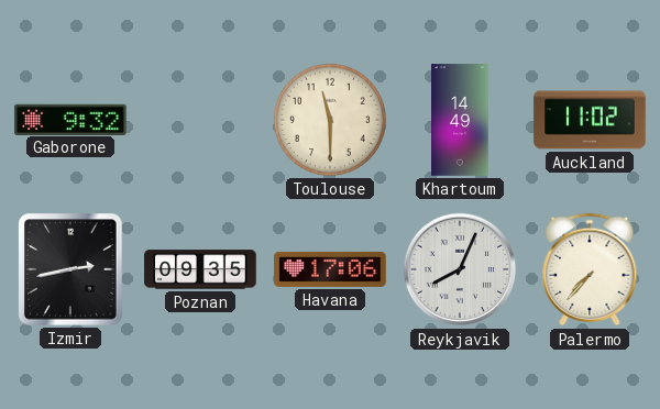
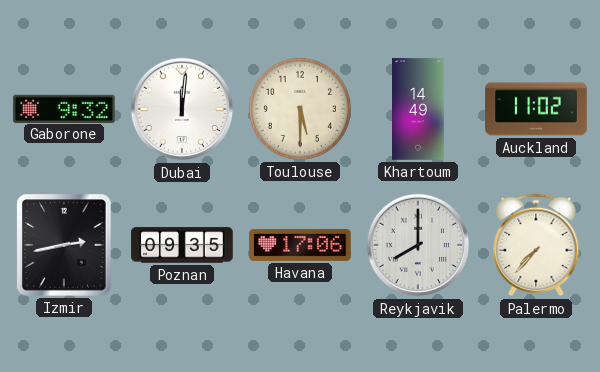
Dubai: none -> 12:01 (182, 109)
Toulouse: 11:30 -> 5:30 (300, 109)
Reykjavik: 8:04 -> 8:00 (418, 245)
